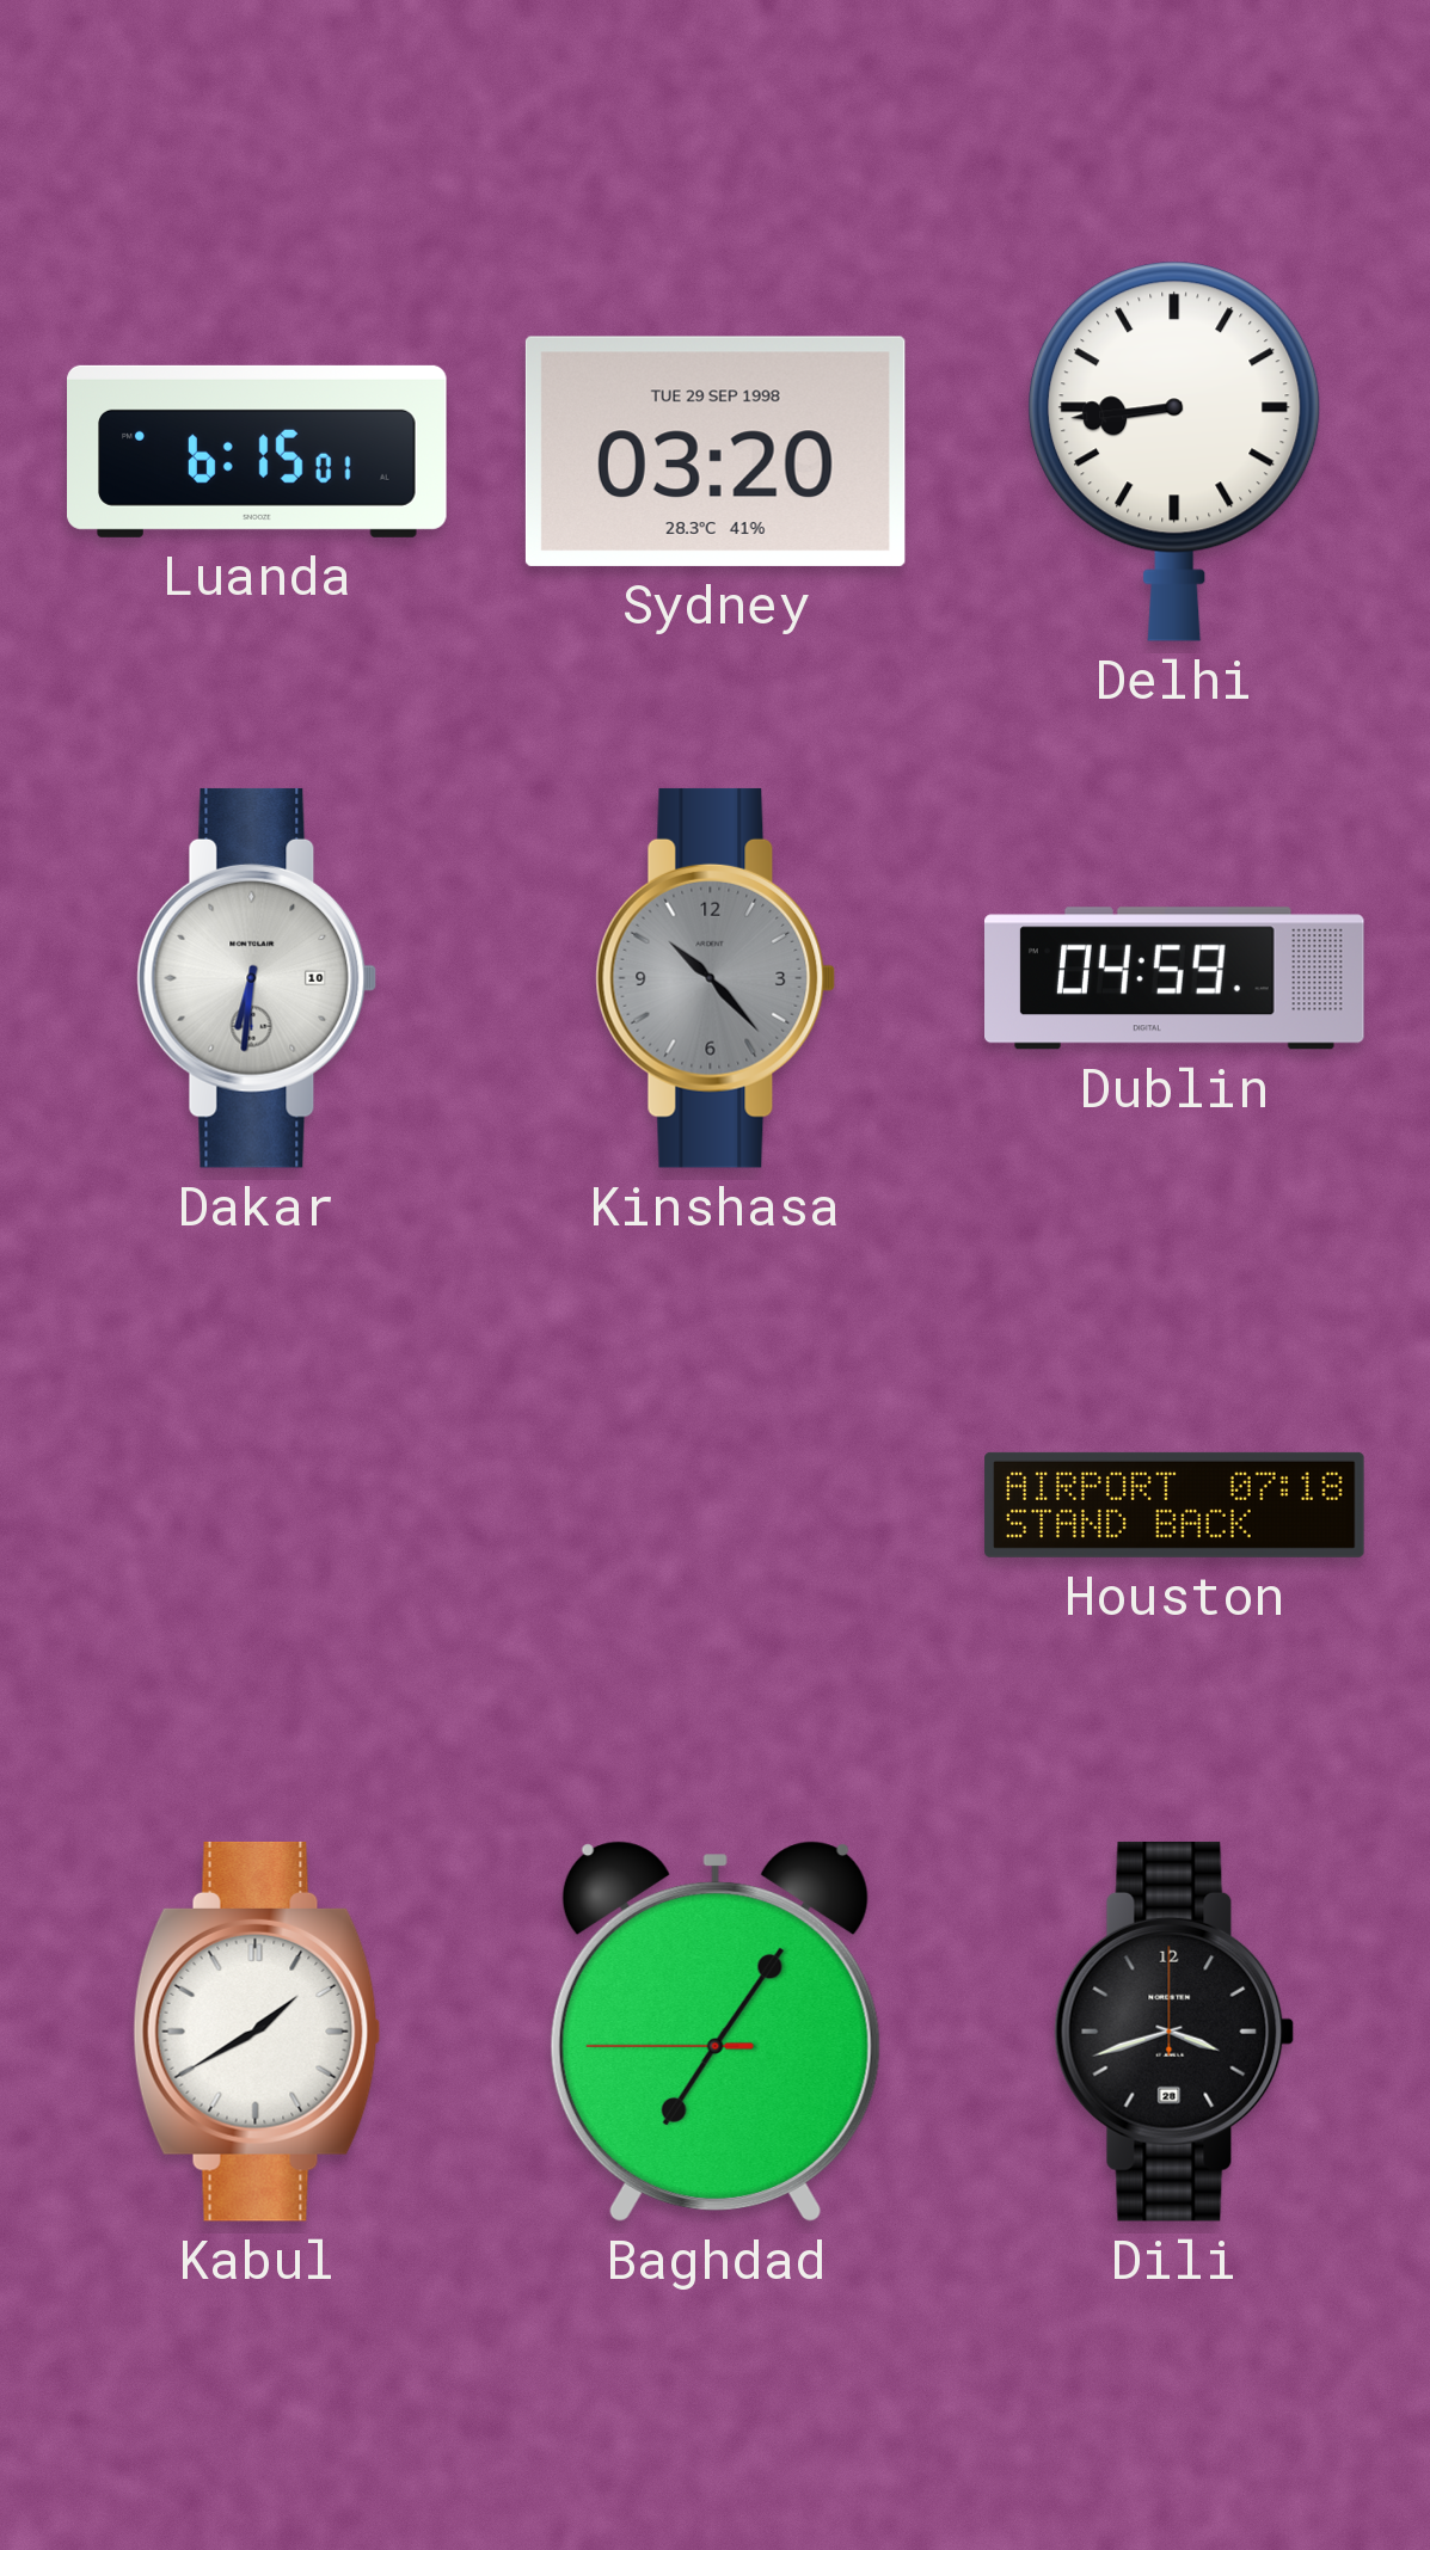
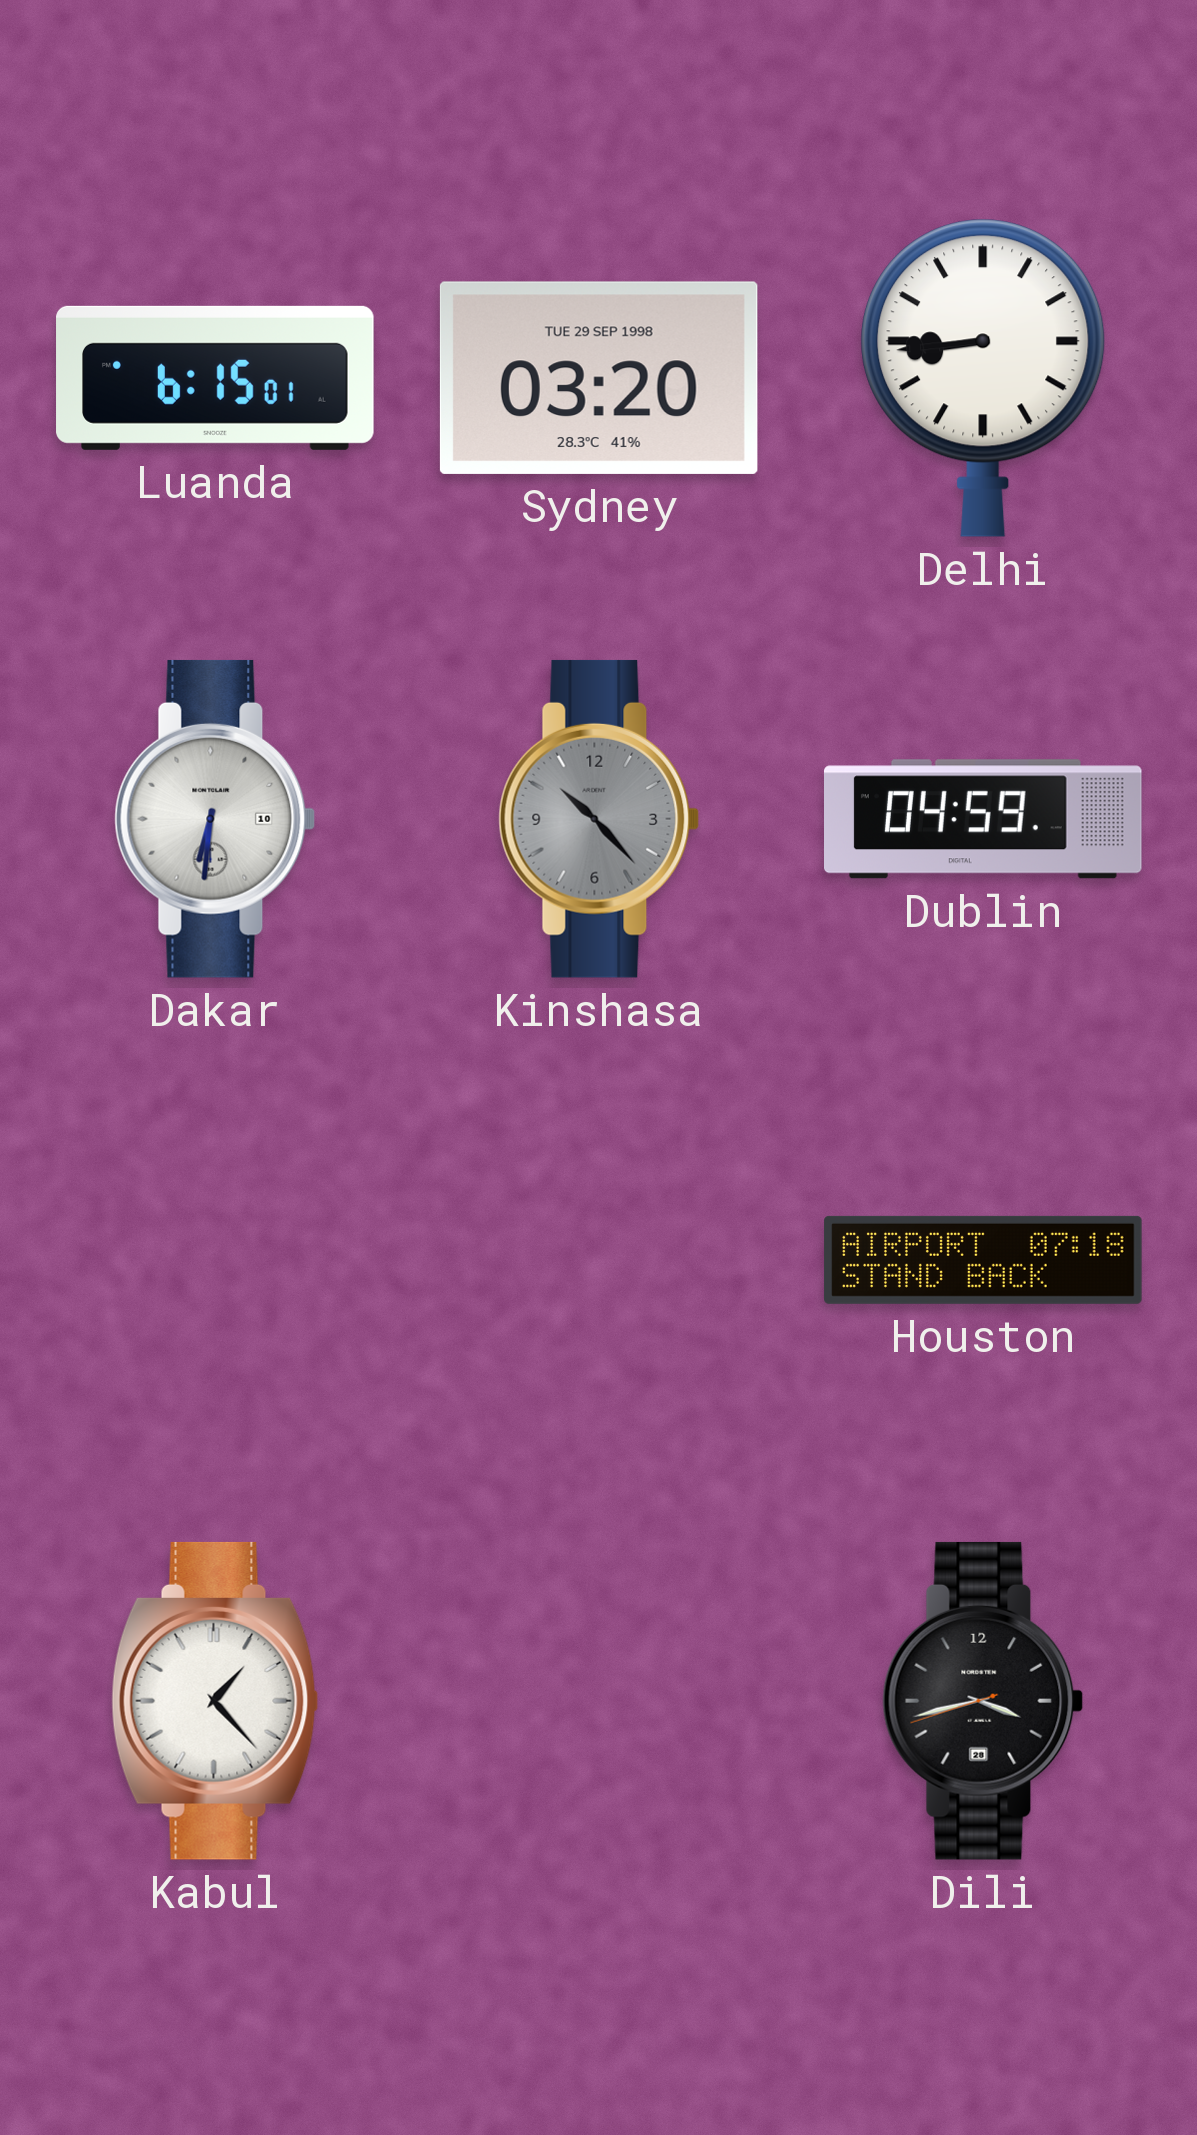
Kabul: 1:40 -> 1:23 (215, 1701)
Baghdad: 7:05 -> none (716, 2032)
Dili: 3:42:00 -> 3:42:42 (983, 1701)
